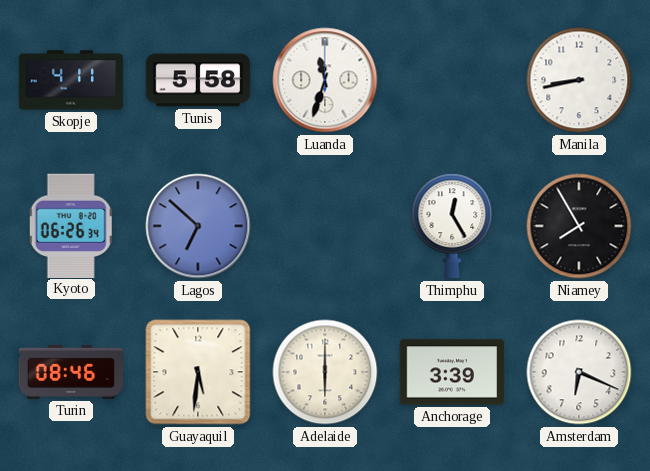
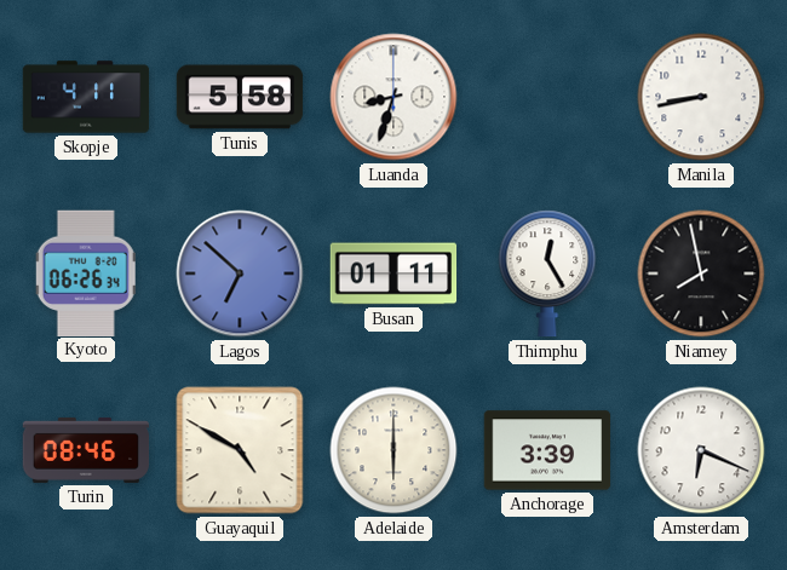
Luanda: 11:33 -> 8:33 (393, 97)
Busan: none -> 01:11 (393, 274)
Niamey: 7:55 -> 7:58 (701, 274)
Guayaquil: 5:31 -> 4:50 (240, 450)
